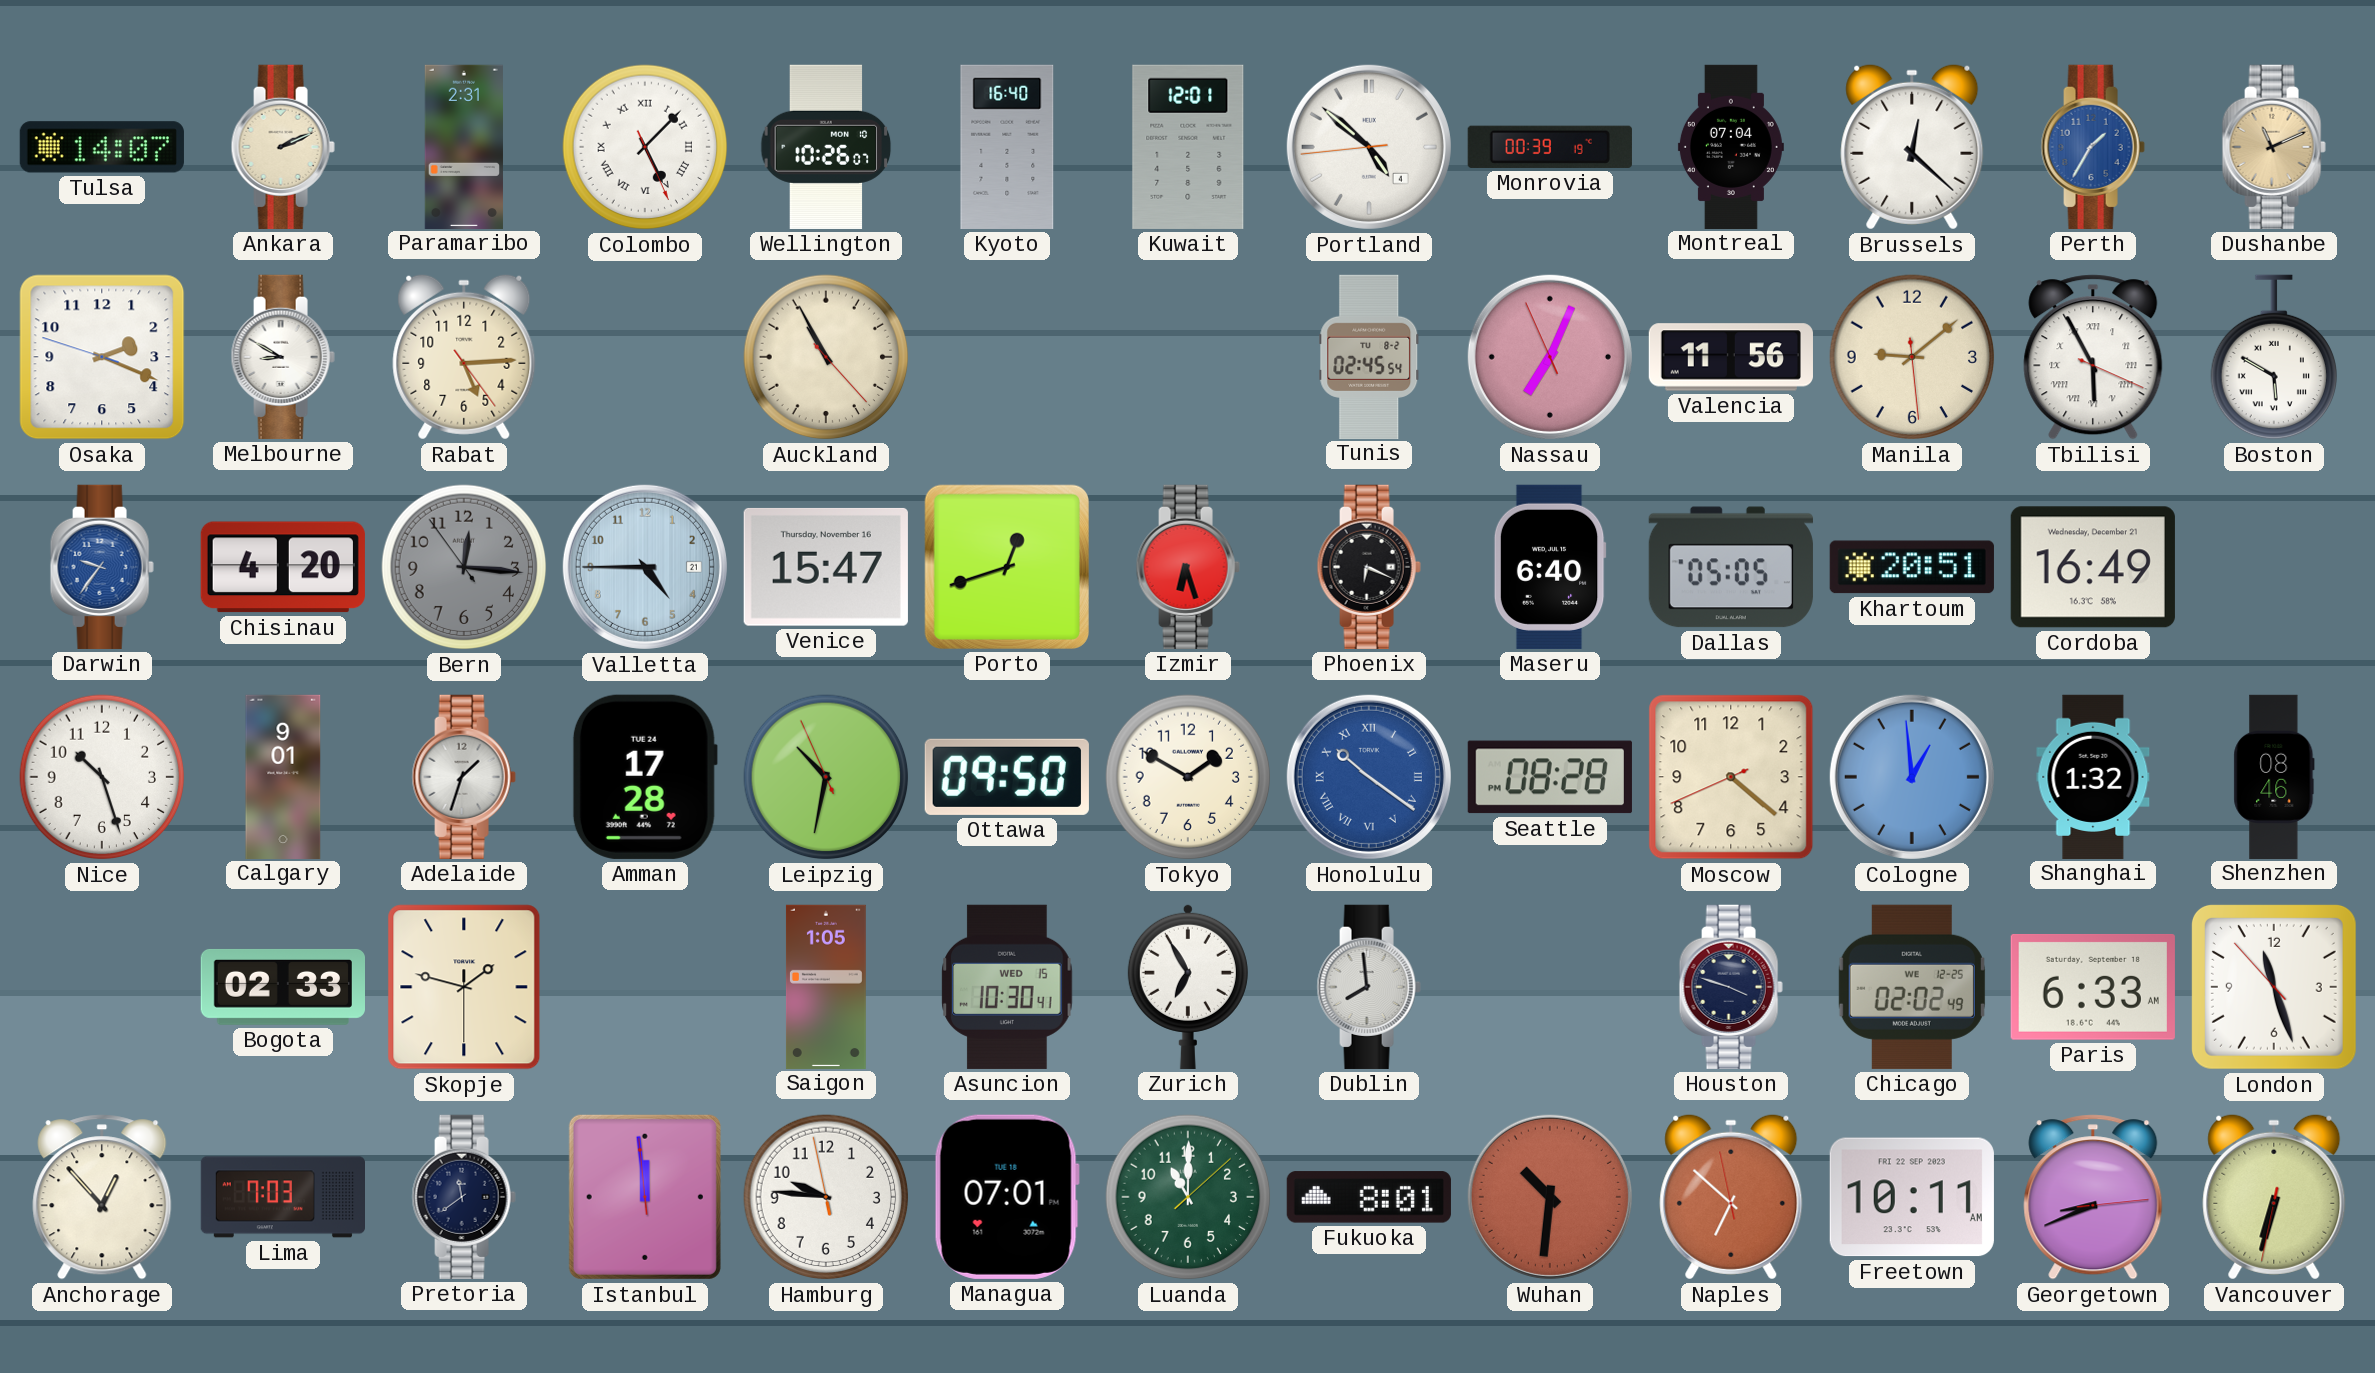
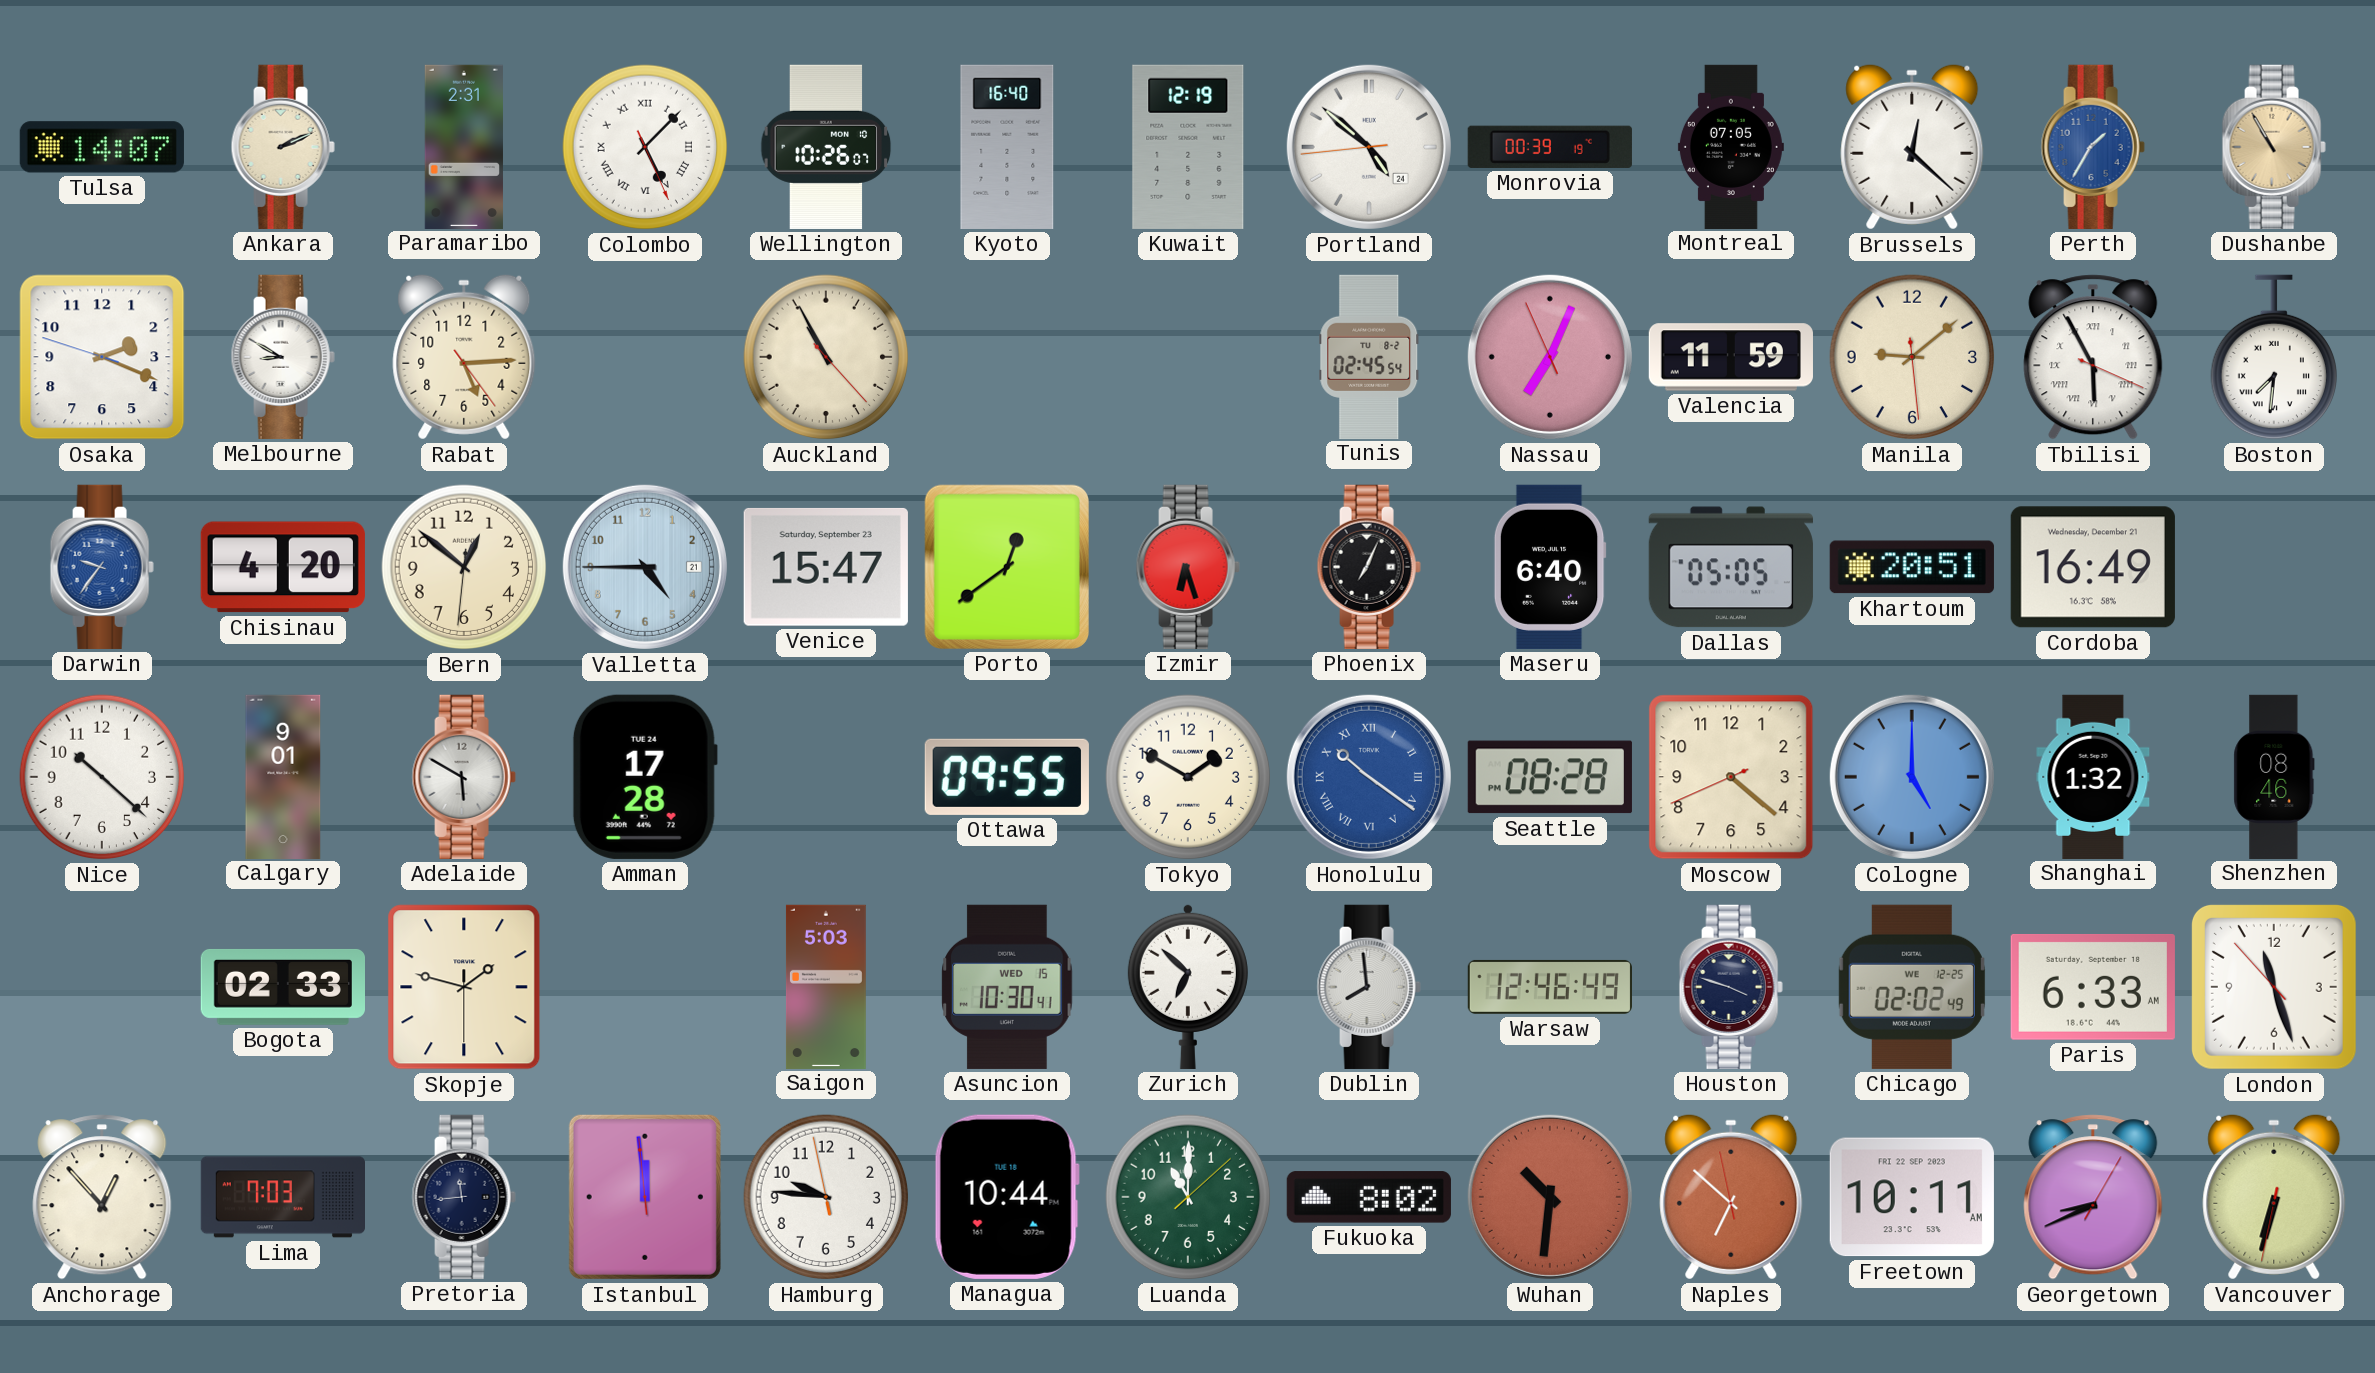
Kuwait: 12:01 -> 12:19 (1188, 147)
Portland date: 4 -> 24 (1369, 147)
Montreal: 07:04 -> 07:05 (1731, 146)
Dushanbe: 11:11 -> 10:55 (2274, 147)
Valencia: 11:56 -> 11:59 (1731, 357)
Boston: 5:50 -> 7:31 (2273, 357)
Bern: 12:15 -> 12:51 (464, 567)
Bern dial: grey -> cream (464, 567)
Venice date: Thursday, November 16 -> Saturday, September 23 (826, 567)
Porto: 12:42 -> 12:39 (1007, 567)
Phoenix: 6:19 -> 7:04 (1369, 567)
Nice: 10:27 -> 10:22 (102, 777)
Adelaide: 1:33 -> 5:50 (464, 777)
Leipzig: 10:31 -> none (826, 777)
Ottawa: 09:50 -> 09:55 (1007, 777)
Cologne: 12:59 -> 5:00 (1912, 777)
Saigon: 1:05 -> 5:03 (826, 986)
Zurich: 6:55 -> 6:52 (1188, 986)
Warsaw: none -> 12:46 (1550, 987)
Pretoria: 11:39 -> 11:44 (464, 1197)
Managua: 07:01 -> 10:44 (1007, 1197)
Fukuoka: 8:01 -> 8:02 (1369, 1197)
Georgetown: 8:41:14 -> 8:41:05 (2093, 1197)
